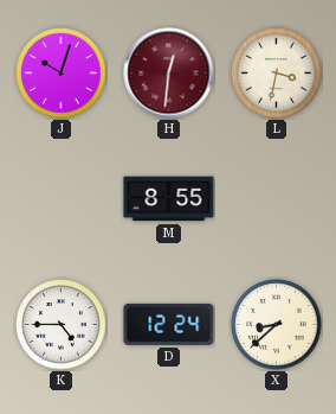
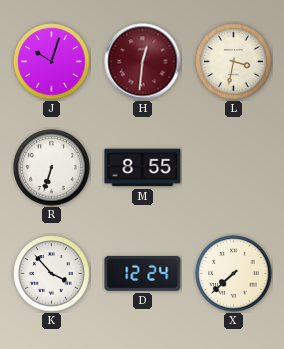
R: none -> 6:33 (52, 168)
K: 4:45 -> 3:53 (52, 274)
X: 8:38 -> 7:38 (234, 274)
